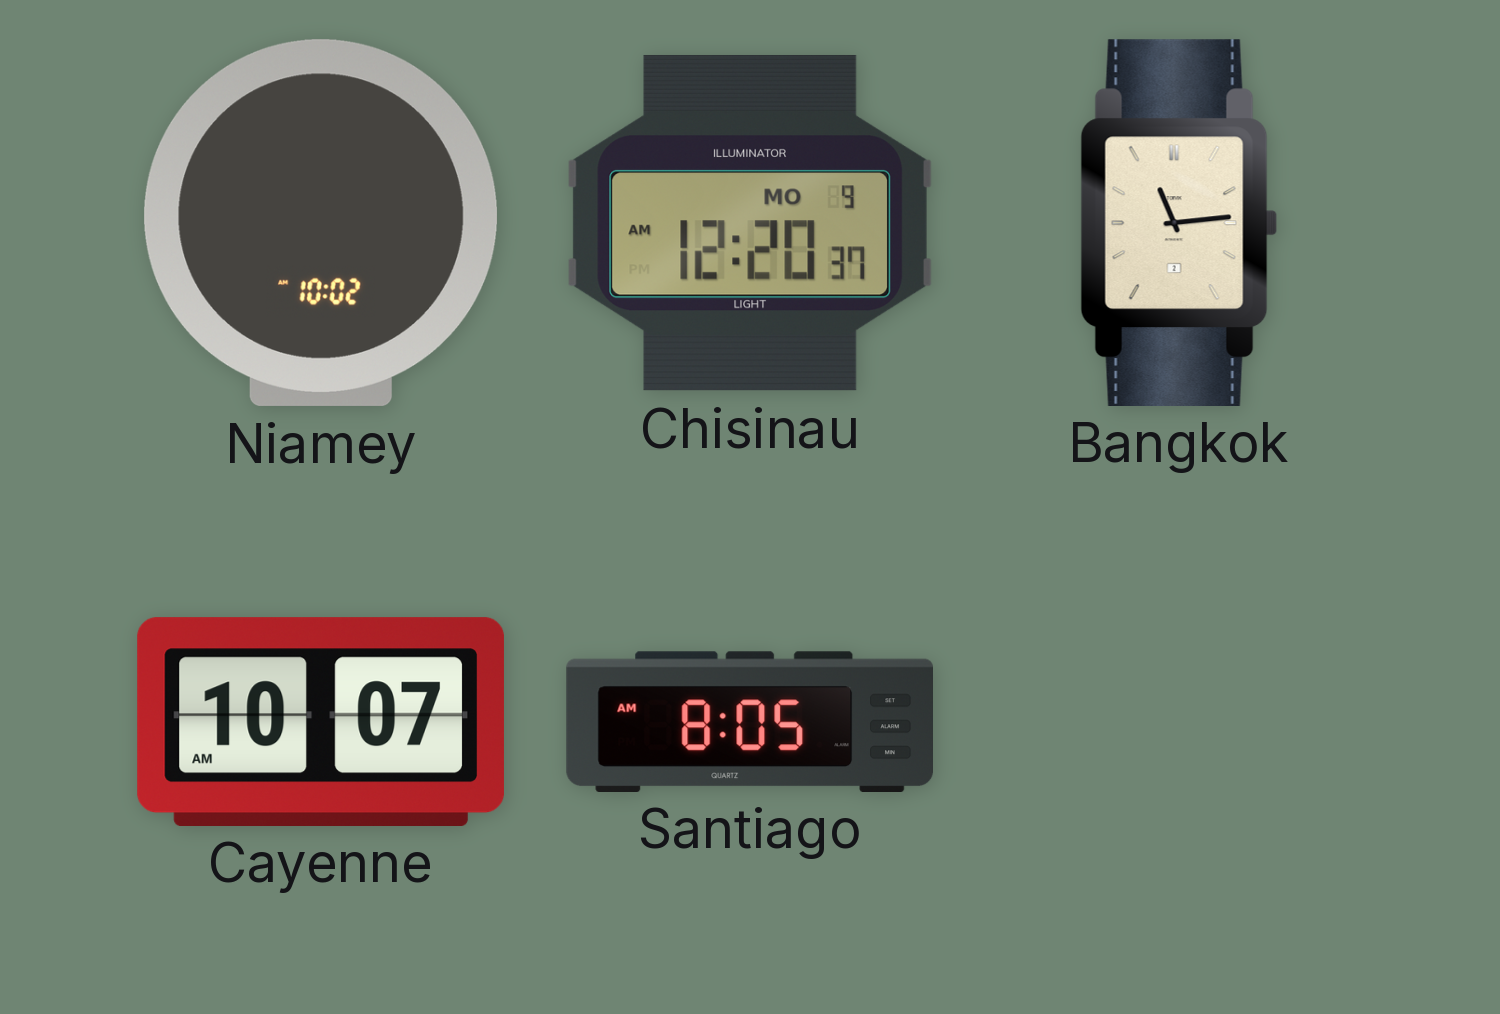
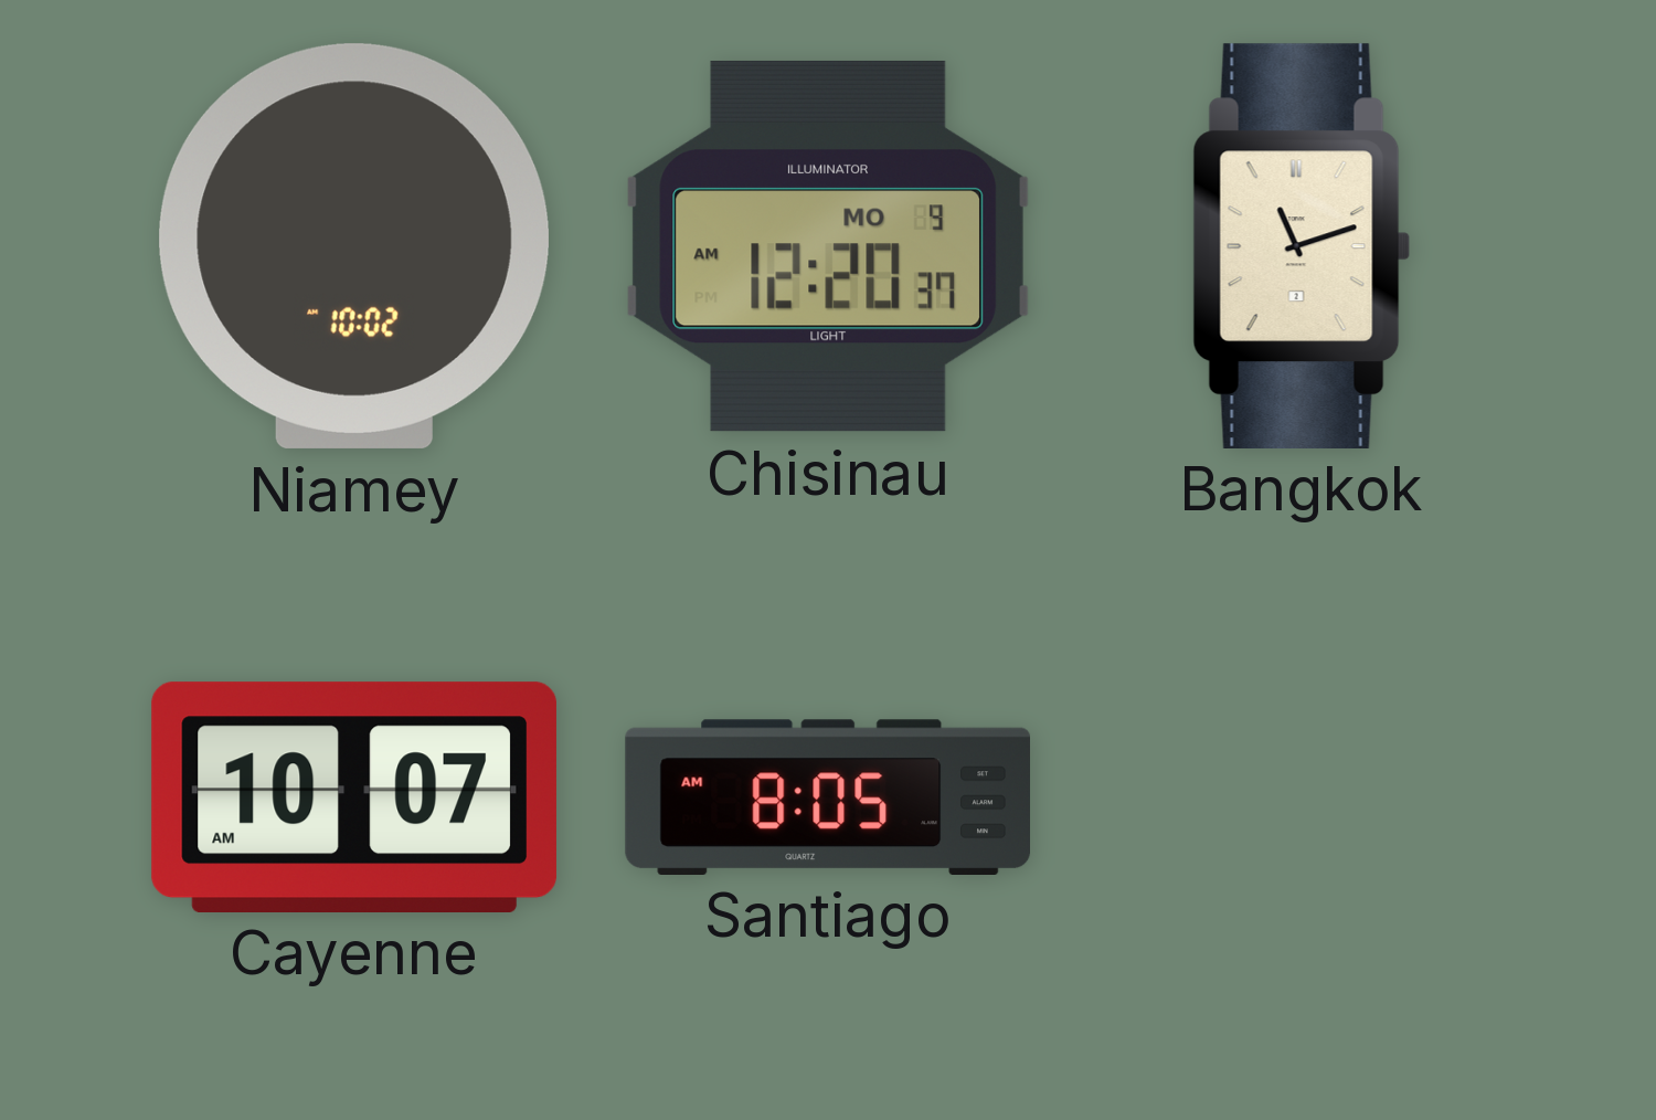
Bangkok: 11:14 -> 11:12 (1302, 245)
